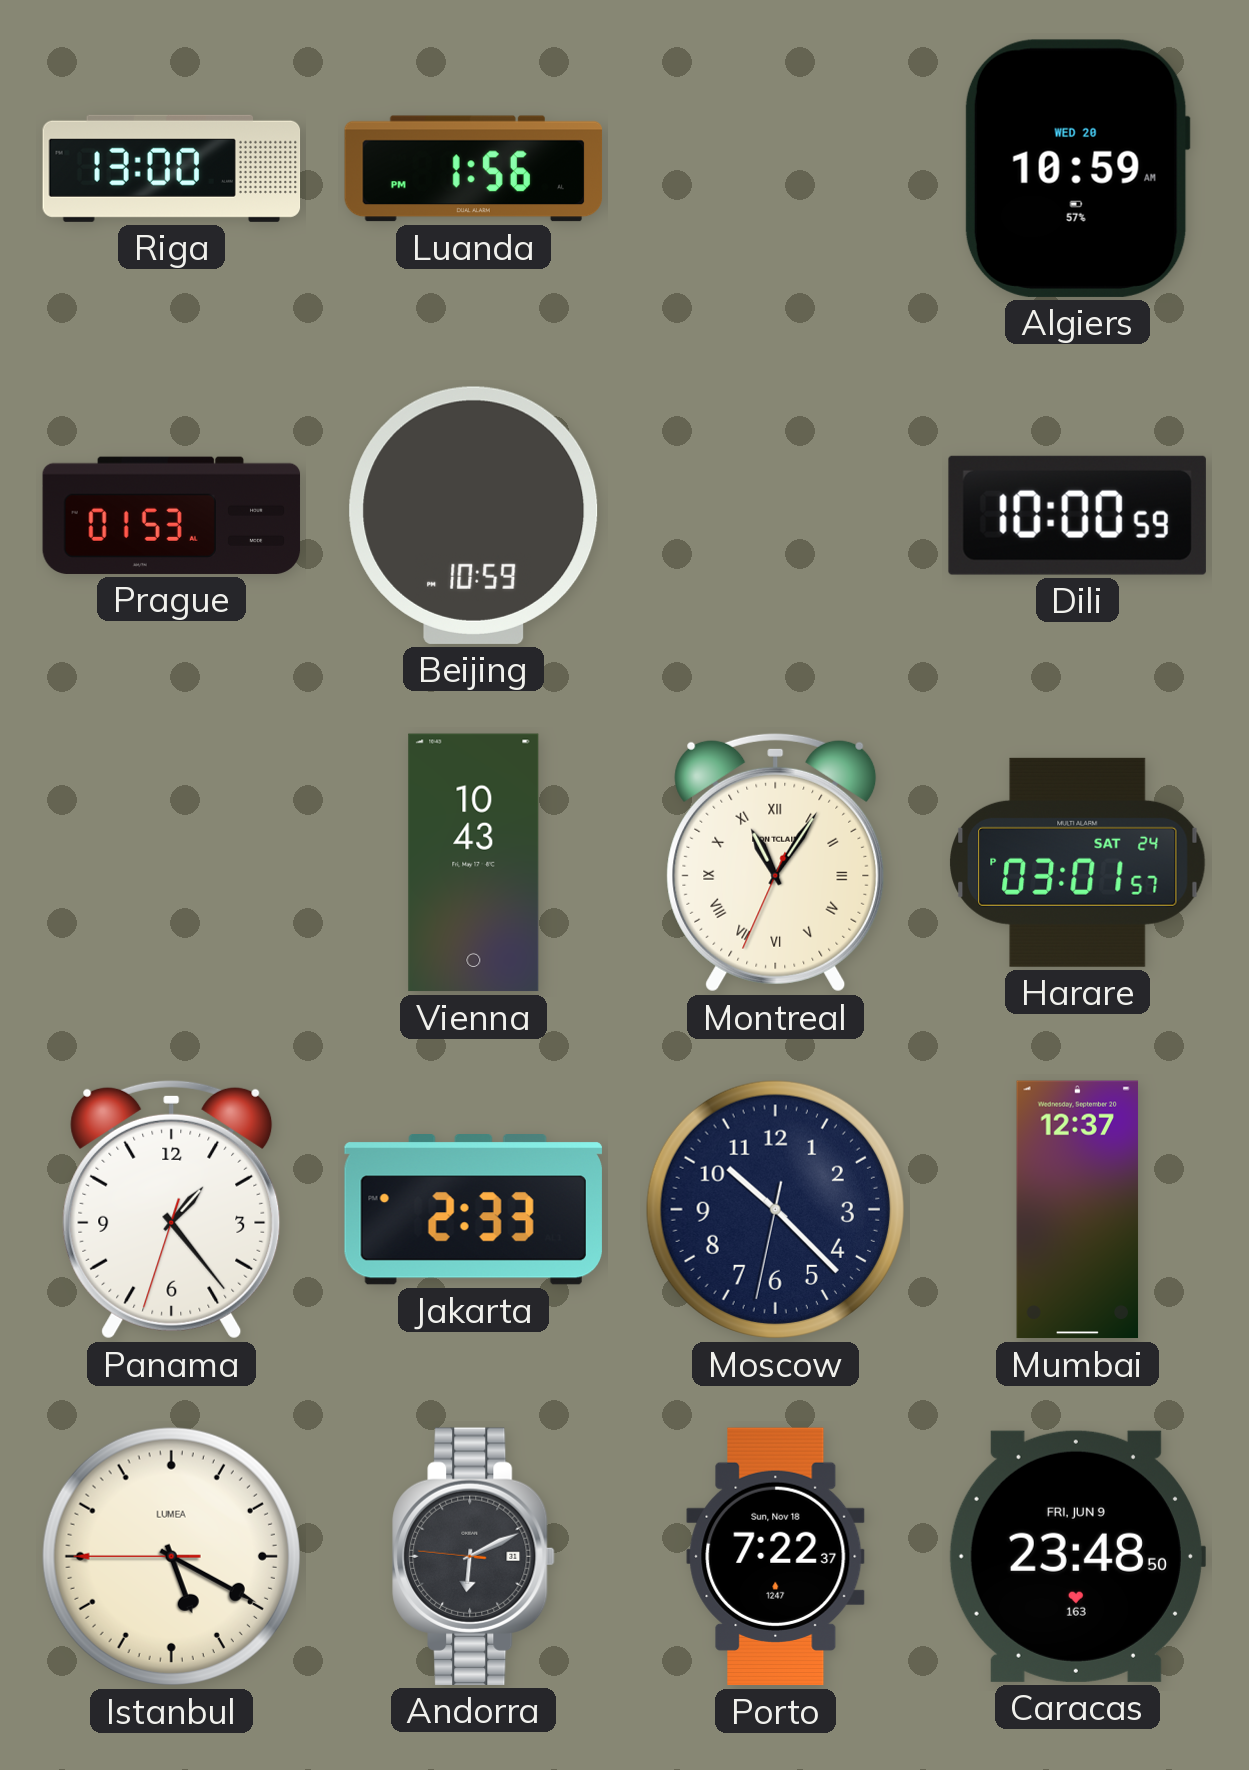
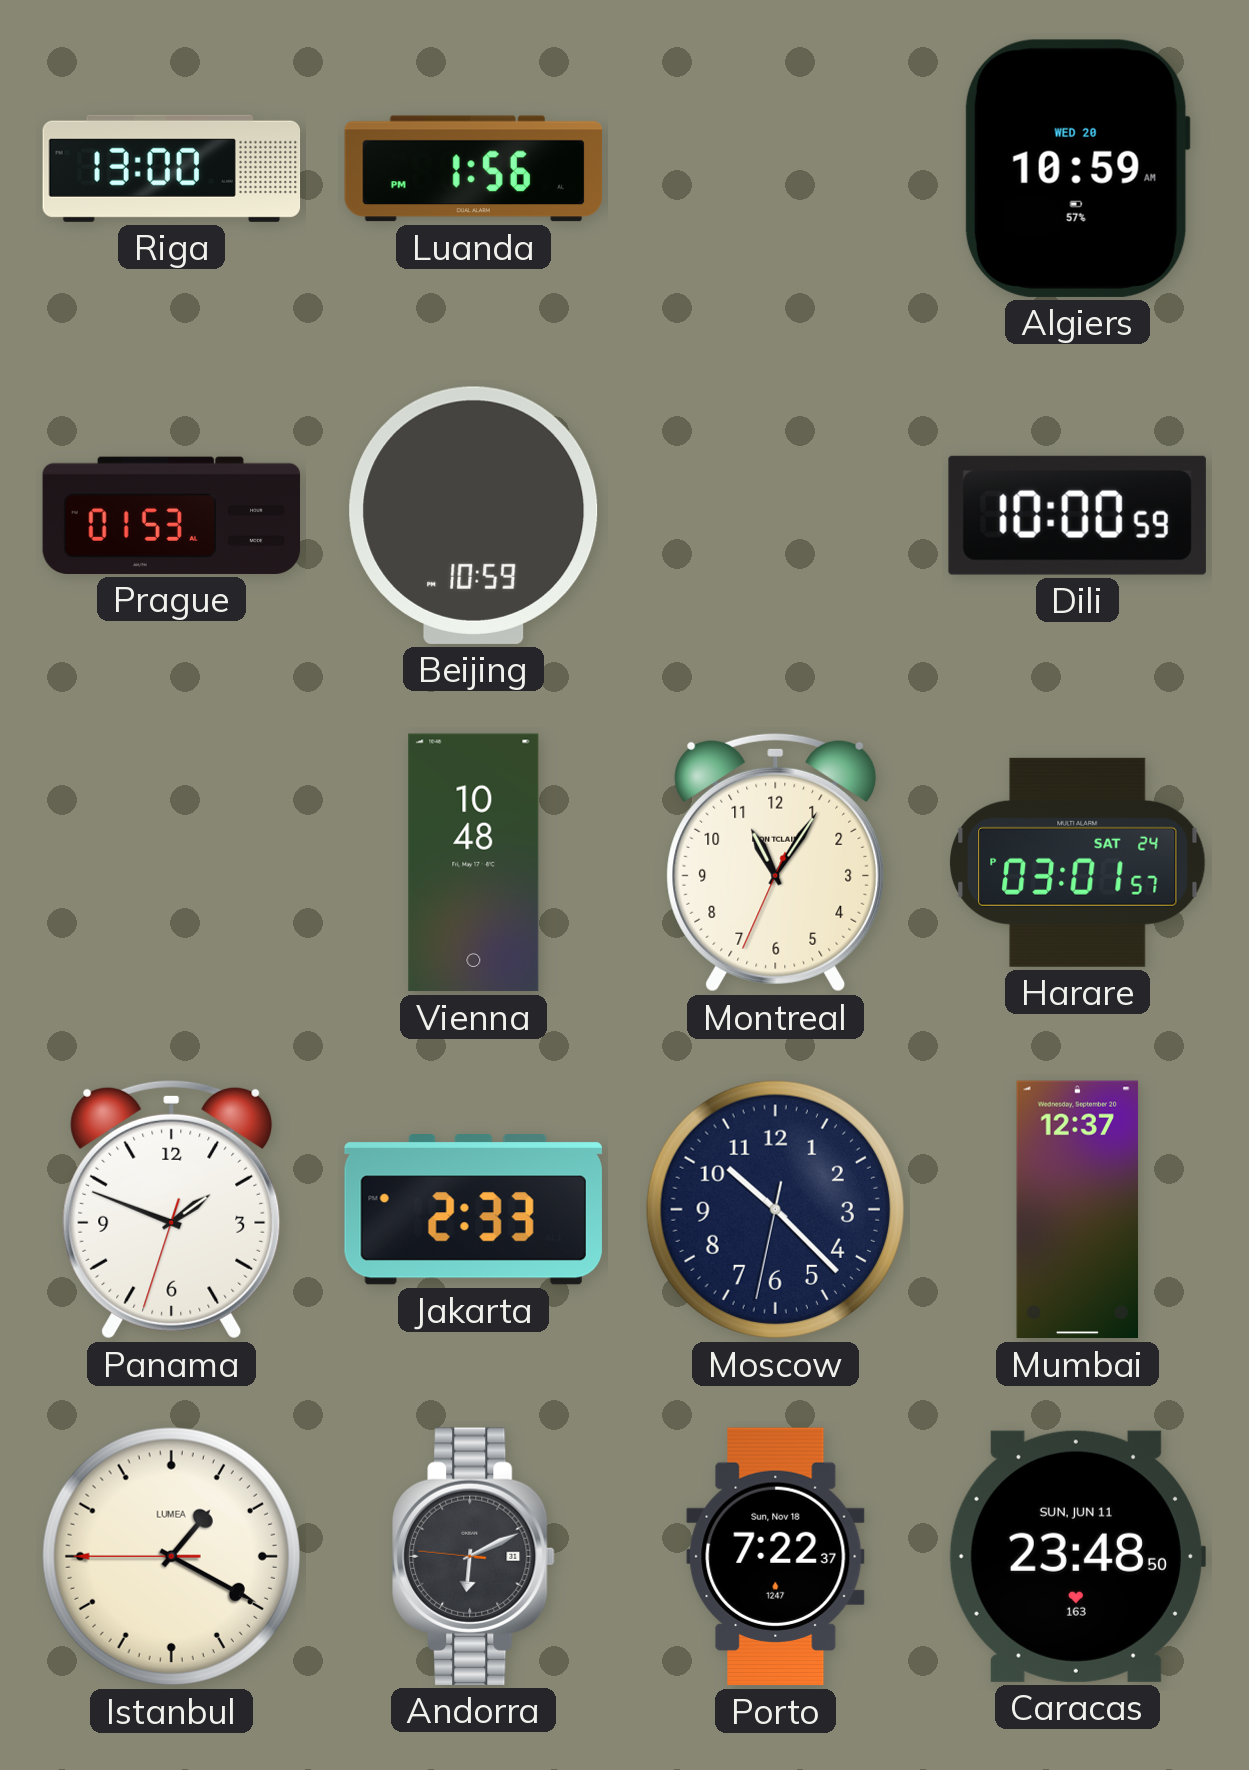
Vienna: 10:43 -> 10:48 (474, 863)
Montreal numerals: Roman -> Arabic (776, 862)
Panama: 1:23 -> 1:48 (172, 1209)
Istanbul: 5:19 -> 1:19 (171, 1556)
Caracas date: FRI, JUN 9 -> SUN, JUN 11 (1077, 1556)
